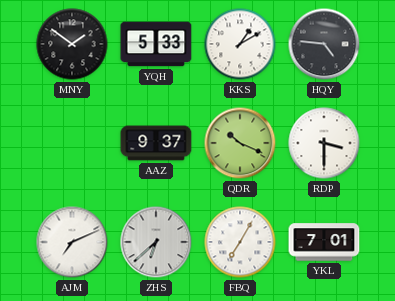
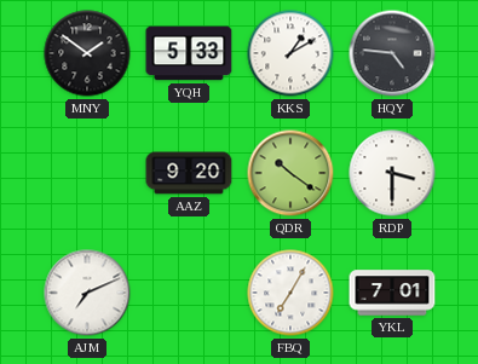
AAZ: 9:37 -> 9:20 (189, 173)
QDR: 10:19 -> 10:21 (290, 173)
ZHS: 6:38 -> none (156, 242)
